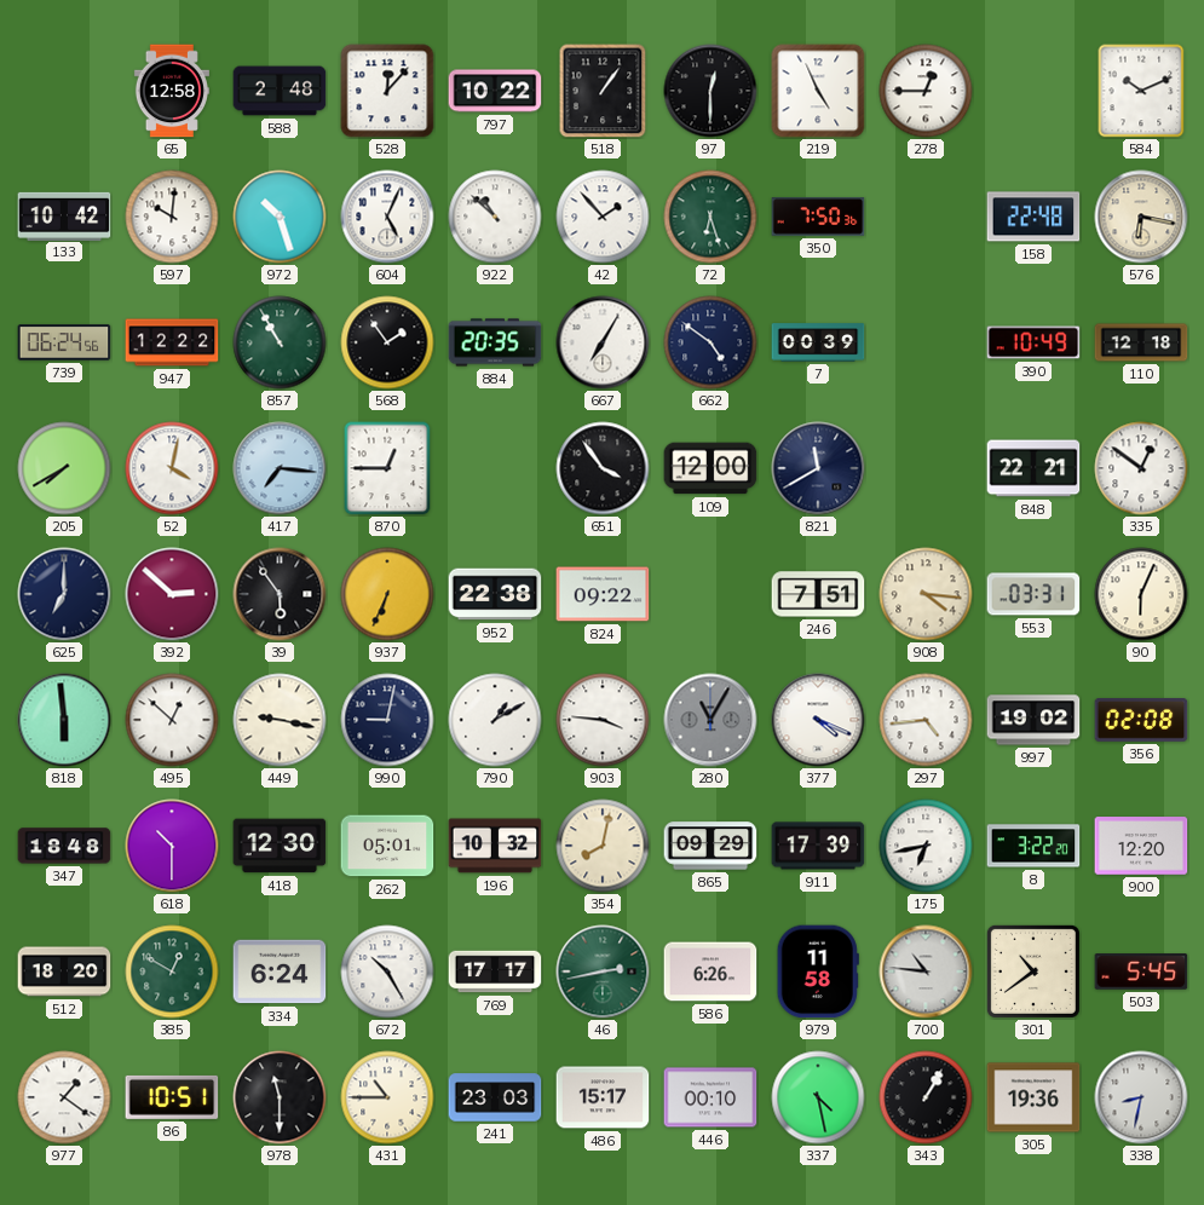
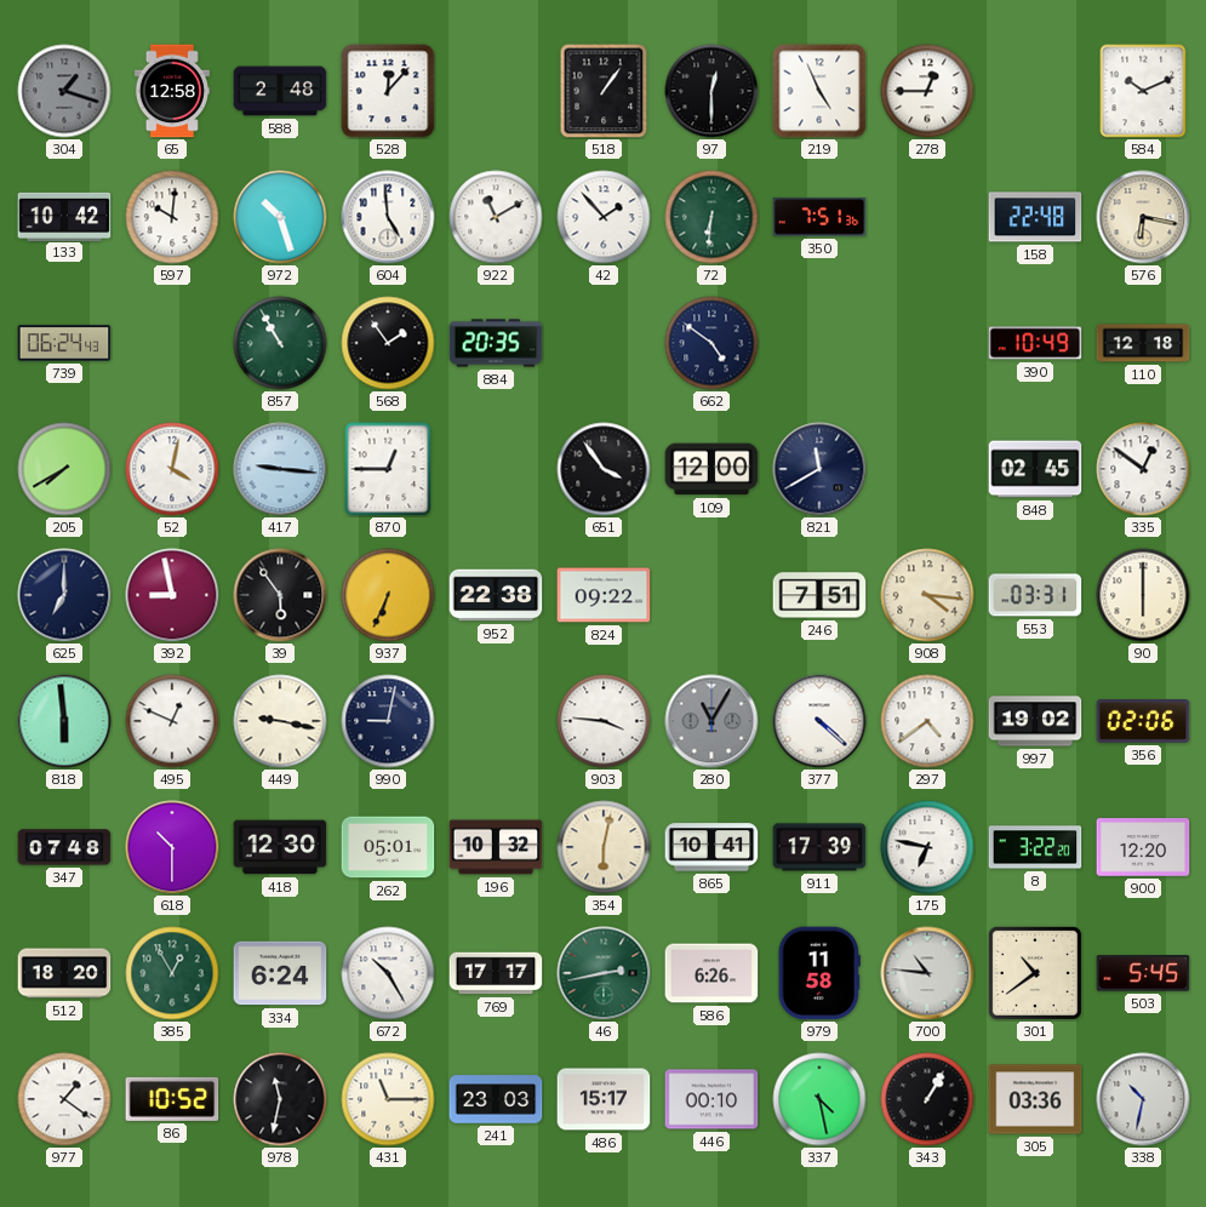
304: none -> 1:18 (64, 91)
797: 10:22 -> none (495, 91)
604: 5:04 -> 4:59 (388, 217)
922: 10:52 -> 11:10 (496, 217)
72: 6:27 -> 6:31 (711, 217)
350: 7:50 -> 7:51 (819, 217)
739: 06:24:56 -> 06:24:43 (64, 343)
947: 12:22 -> none (172, 342)
667: 7:05 -> none (603, 342)
7: 00:39 -> none (818, 342)
417: 7:16 -> 9:16 (280, 469)
848: 22:21 -> 02:45 (1035, 469)
392: 2:52 -> 8:58 (172, 595)
90: 6:04 -> 6:00 (1143, 595)
495: 12:52 -> 12:49 (172, 721)
790: 1:10 -> none (495, 720)
377: 4:19 -> 4:22 (819, 721)
297: 4:44 -> 4:39 (927, 721)
356: 02:08 -> 02:06 (1143, 722)
347: 18:48 -> 07:48 (64, 847)
354: 8:02 -> 6:02 (604, 847)
865: 09:29 -> 10:41 (711, 847)
175: 6:43 -> 6:47 (927, 847)
385: 12:50 -> 12:55 (172, 973)
86: 10:51 -> 10:52 (172, 1099)
978: 11:30 -> 11:32 (280, 1099)
431: 10:45 -> 11:15 (388, 1099)
305: 19:36 -> 03:36 (1035, 1099)
338: 8:32 -> 10:32 (1143, 1099)
